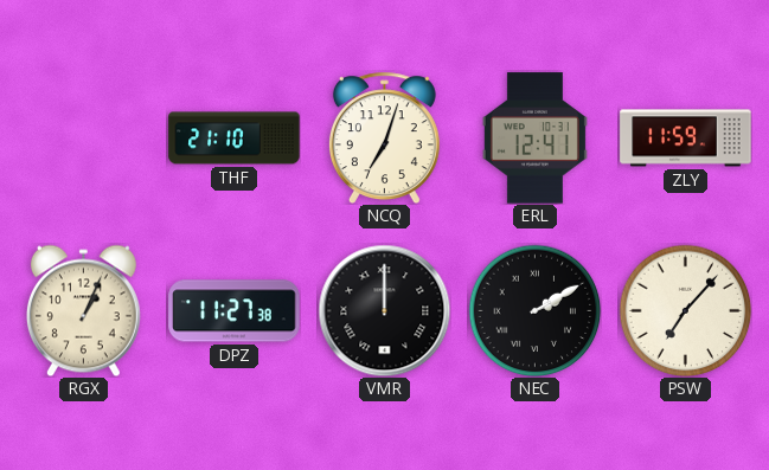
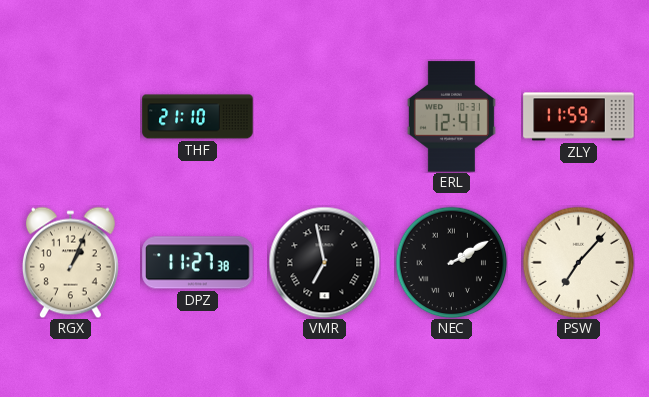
NCQ: 7:03 -> none (384, 137)
VMR: 12:00 -> 6:58 (324, 262)
